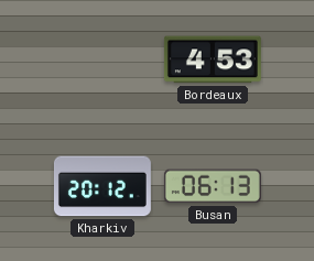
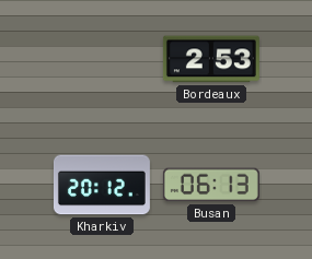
Bordeaux: 4:53 -> 2:53 (211, 59)
